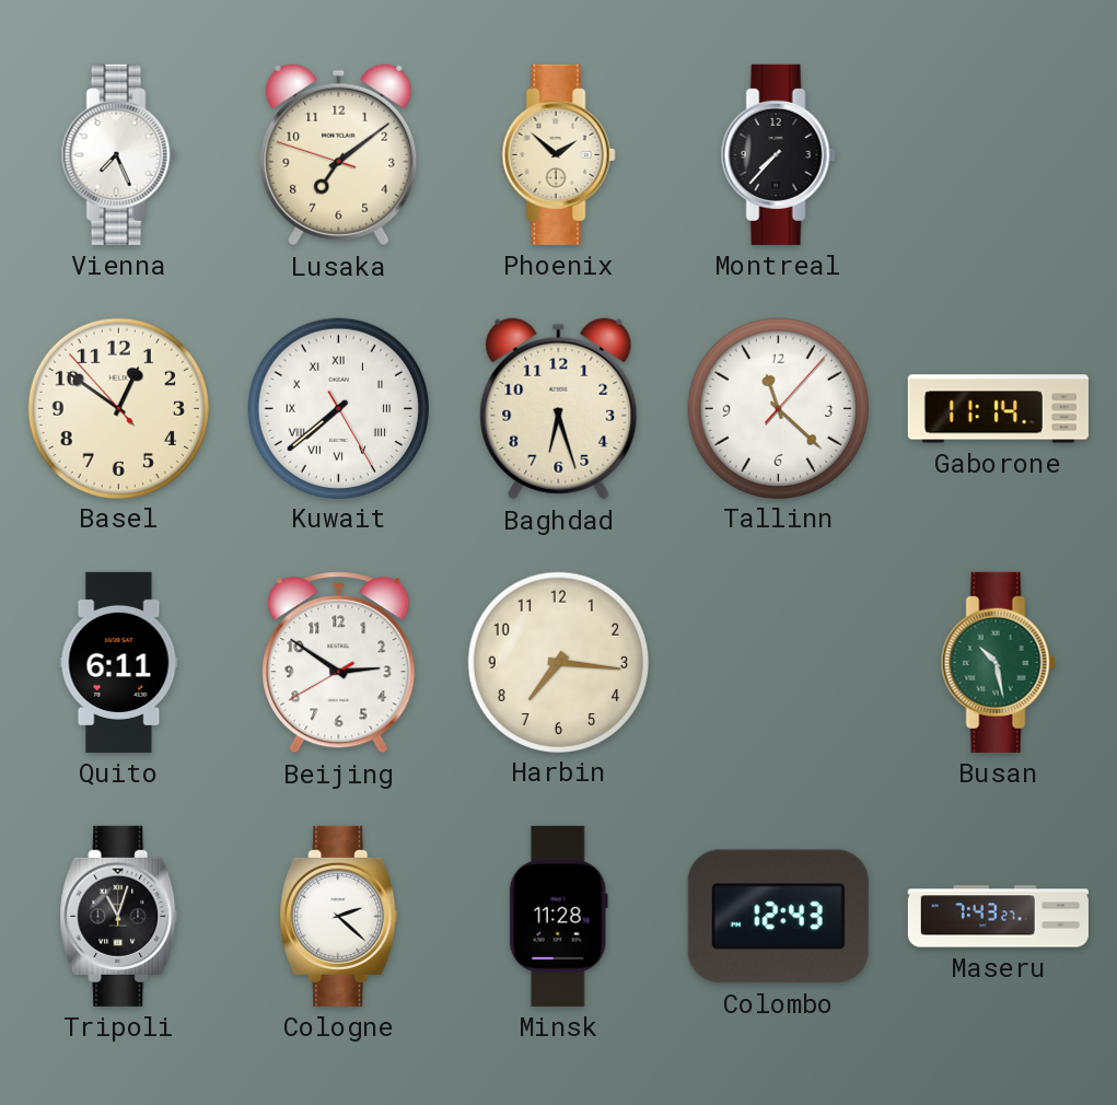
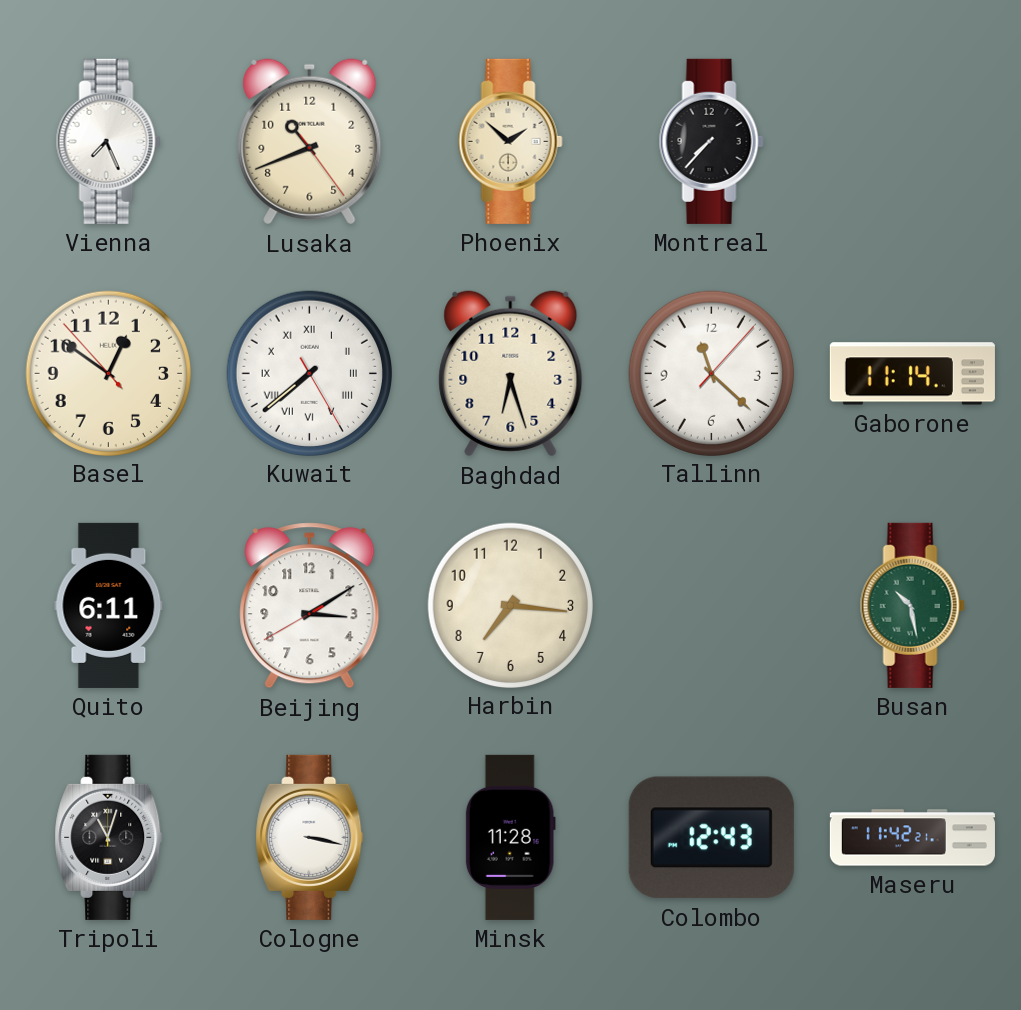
Lusaka: 7:08 -> 10:41 (310, 142)
Beijing: 2:50 -> 3:09 (310, 606)
Cologne: 2:22 -> 3:17 (310, 837)
Maseru: 7:43 -> 11:42 (912, 838)
